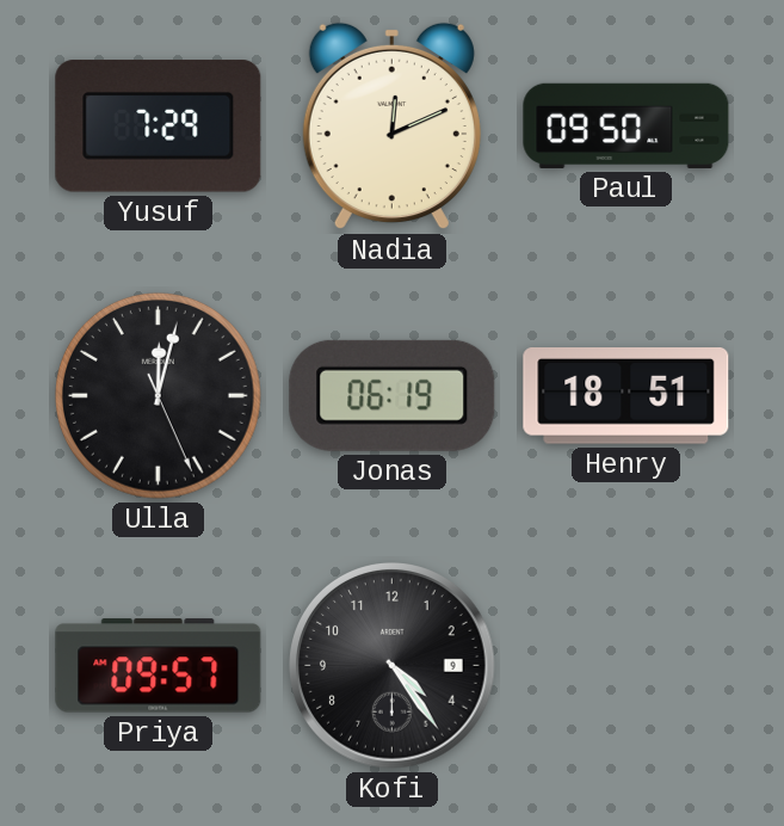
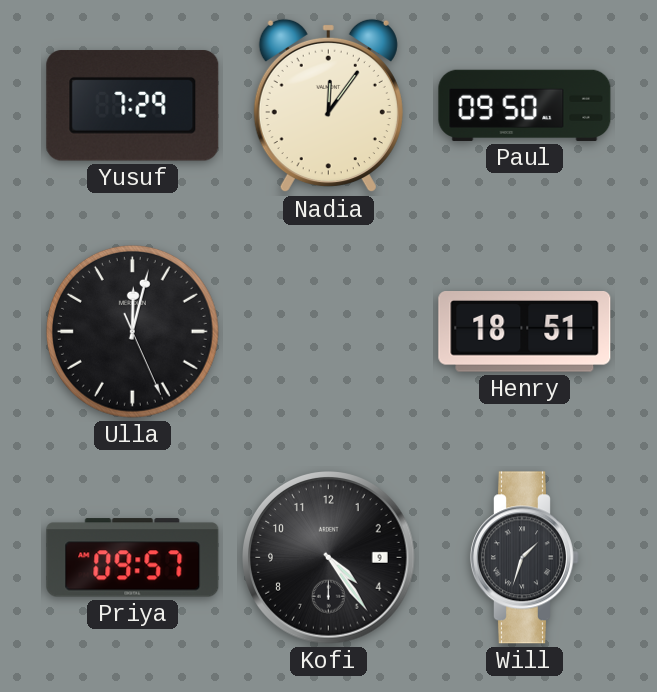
Nadia: 12:11 -> 12:06 (328, 106)
Jonas: 06:19 -> none (393, 395)
Will: none -> 1:33 (524, 558)
